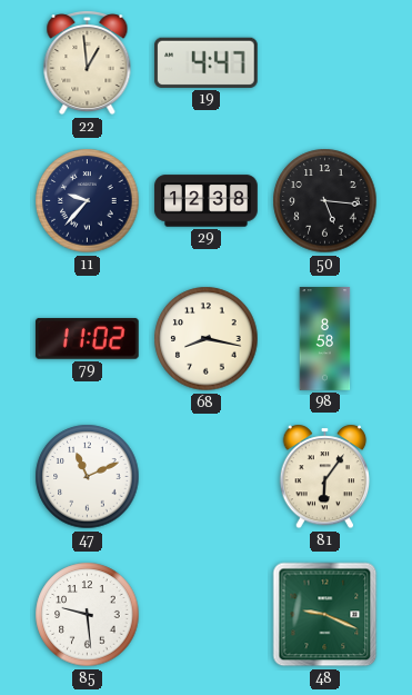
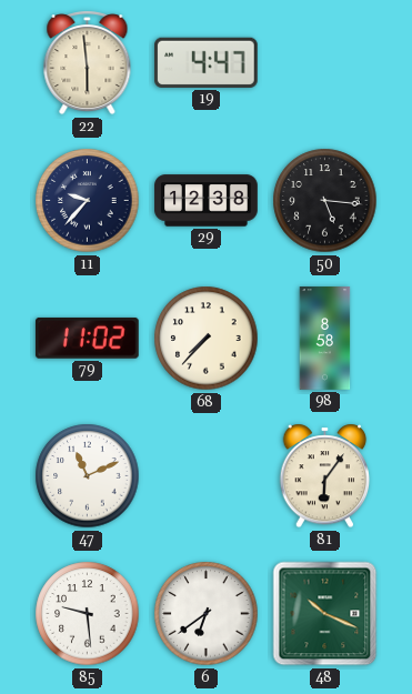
22: 12:59 -> 5:59 (88, 63)
68: 8:17 -> 7:37 (207, 339)
6: none -> 6:39 (207, 614)
48: 9:19 -> 10:19 (325, 614)
